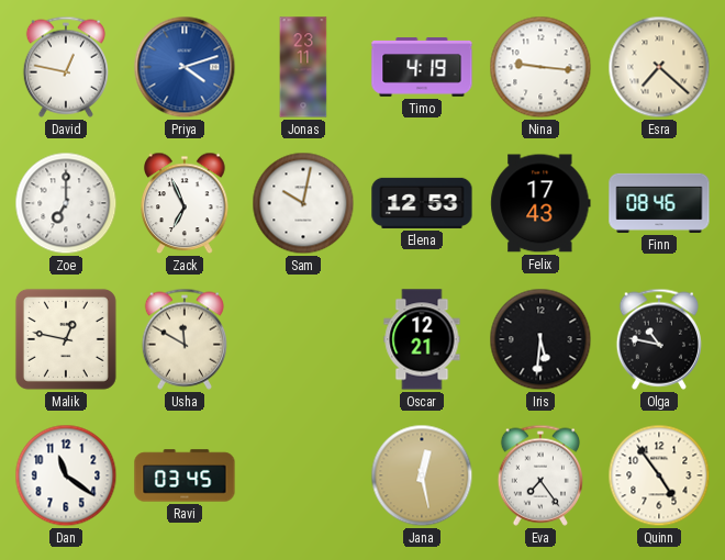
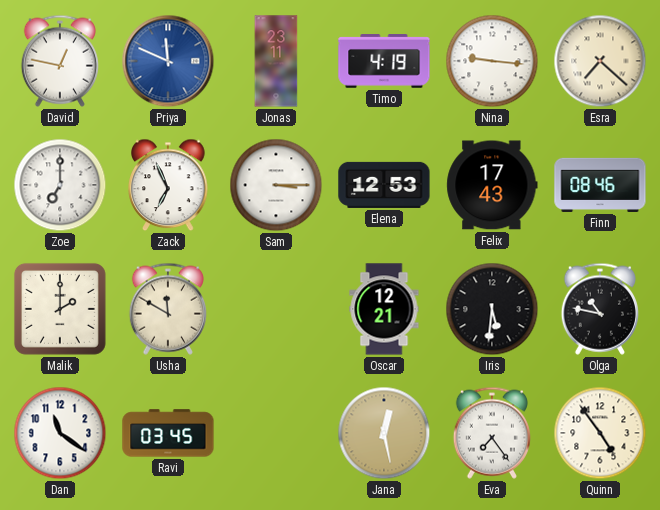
Priya: 4:12 -> 11:49 (168, 61)
Sam: 10:02 -> 3:15 (276, 185)
Malik: 12:47 -> 2:00 (60, 309)
